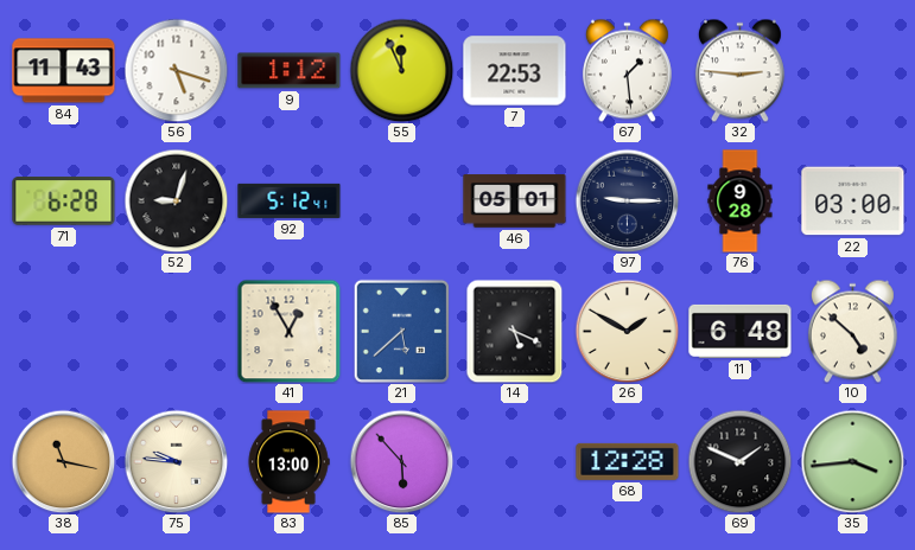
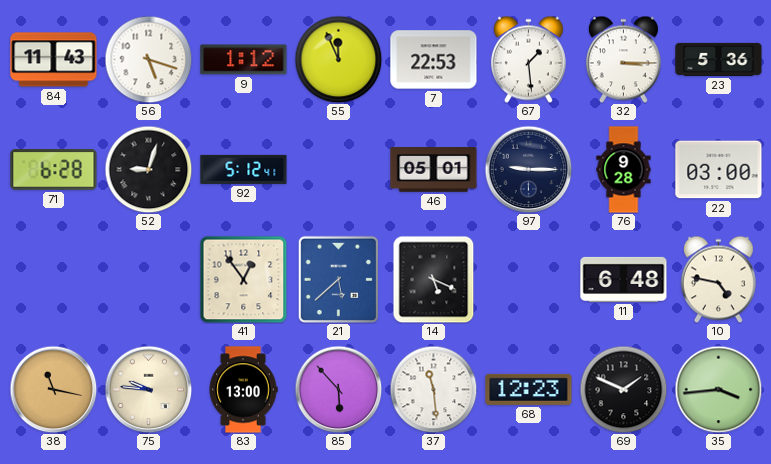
32: 2:46 -> 3:15 (623, 59)
23: none -> 5:36 (719, 59)
41: 12:55 -> 12:54 (243, 279)
26: 1:50 -> none (627, 331)
10: 4:52 -> 4:47 (718, 279)
37: none -> 11:29 (433, 389)
68: 12:28 -> 12:23 (529, 389)
